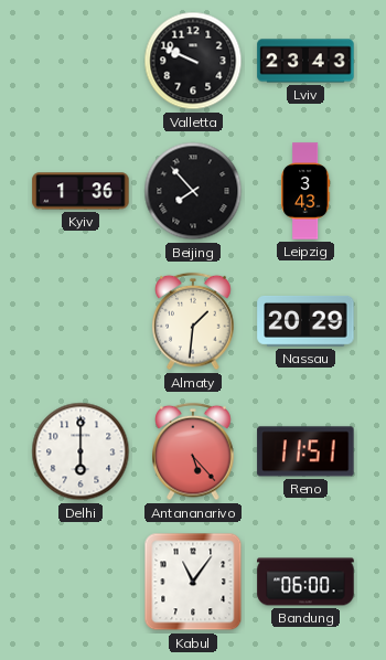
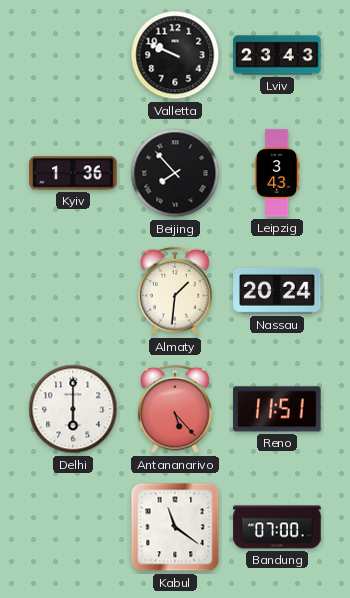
Nassau: 20:29 -> 20:24 (277, 291)
Kabul: 11:06 -> 11:21 (175, 527)
Bandung: 06:00 -> 07:00 (277, 527)
